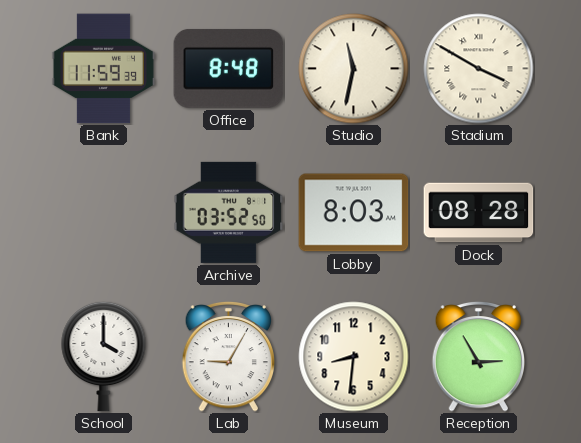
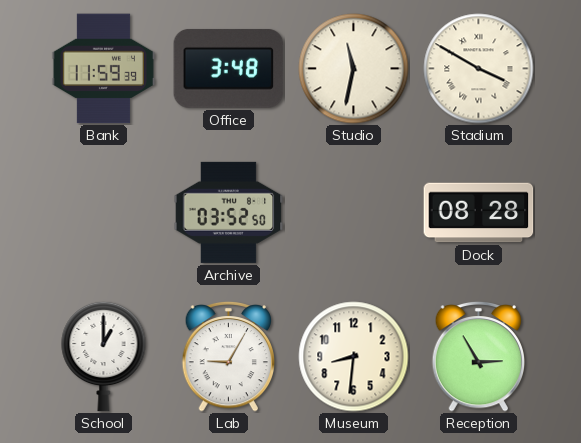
Office: 8:48 -> 3:48 (229, 68)
Lobby: 8:03 -> none (354, 213)
School: 4:00 -> 1:00 (104, 356)
